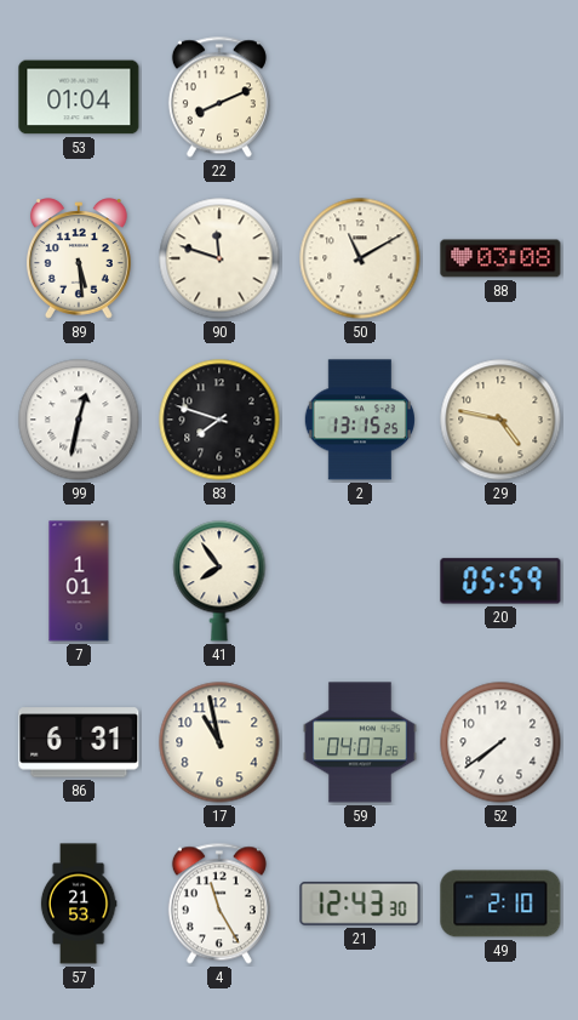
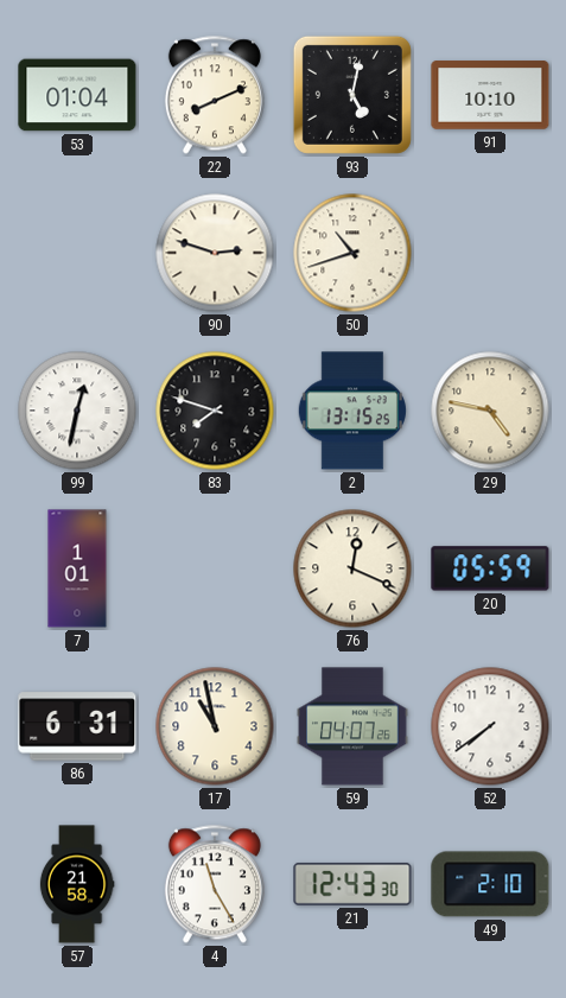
93: none -> 5:02 (352, 95)
91: none -> 10:10 (490, 95)
89: 5:29 -> none (79, 258)
90: 11:48 -> 2:48 (215, 253)
50: 11:10 -> 10:42 (352, 253)
88: 03:08 -> none (500, 258)
41: 7:54 -> none (219, 581)
76: none -> 12:19 (352, 568)
57: 21:53 -> 21:58 (77, 884)
